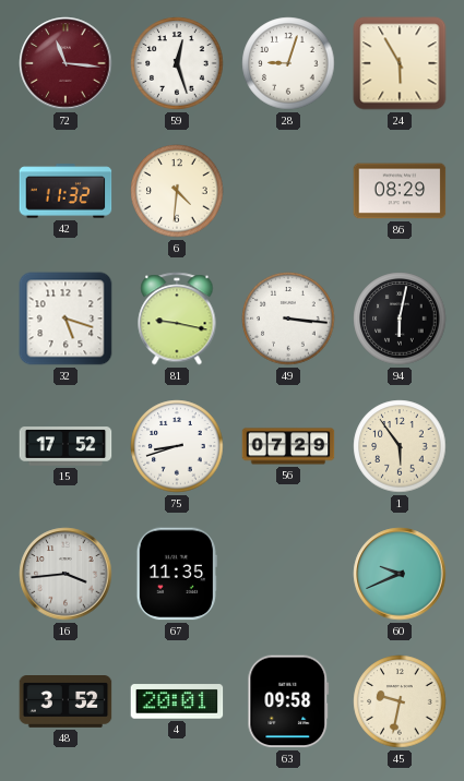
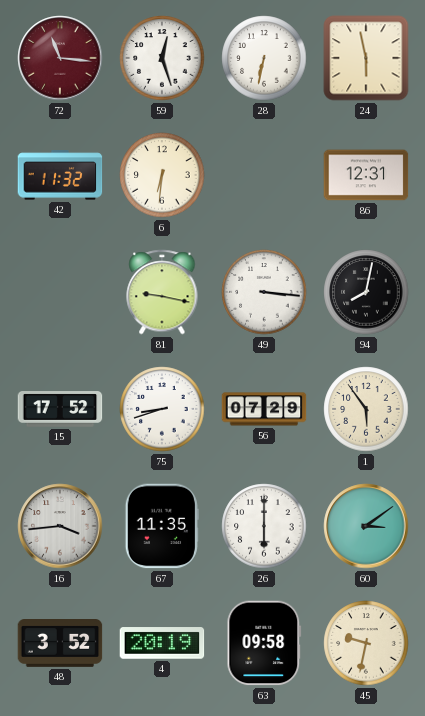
28: 9:03 -> 6:32 (264, 58)
24: 5:55 -> 5:58 (366, 58)
6: 4:31 -> 6:31 (162, 175)
86: 08:29 -> 12:31 (366, 175)
32: 5:18 -> none (66, 319)
94: 6:02 -> 8:02 (366, 292)
26: none -> 6:00 (264, 526)
60: 9:41 -> 3:09 (366, 526)
4: 20:01 -> 20:19 (162, 643)
